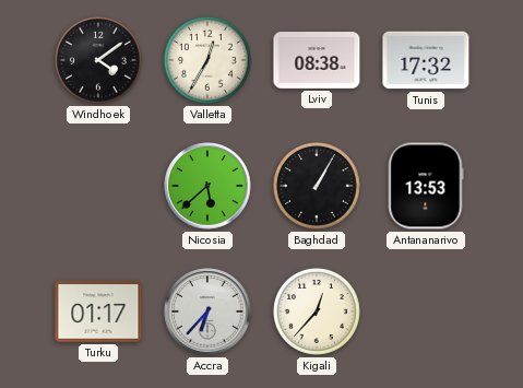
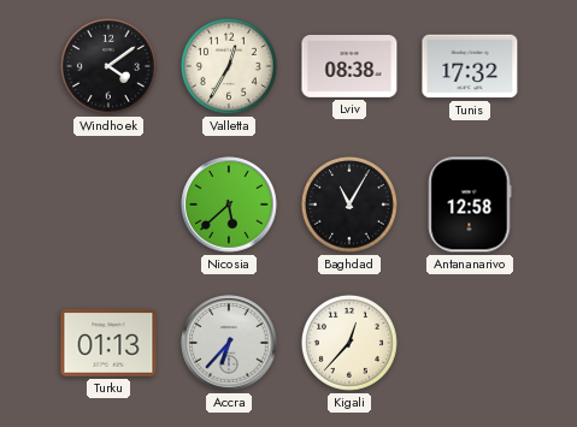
Baghdad: 1:05 -> 11:05 (349, 204)
Antananarivo: 13:53 -> 12:58 (470, 204)
Turku: 01:17 -> 01:13 (108, 343)
